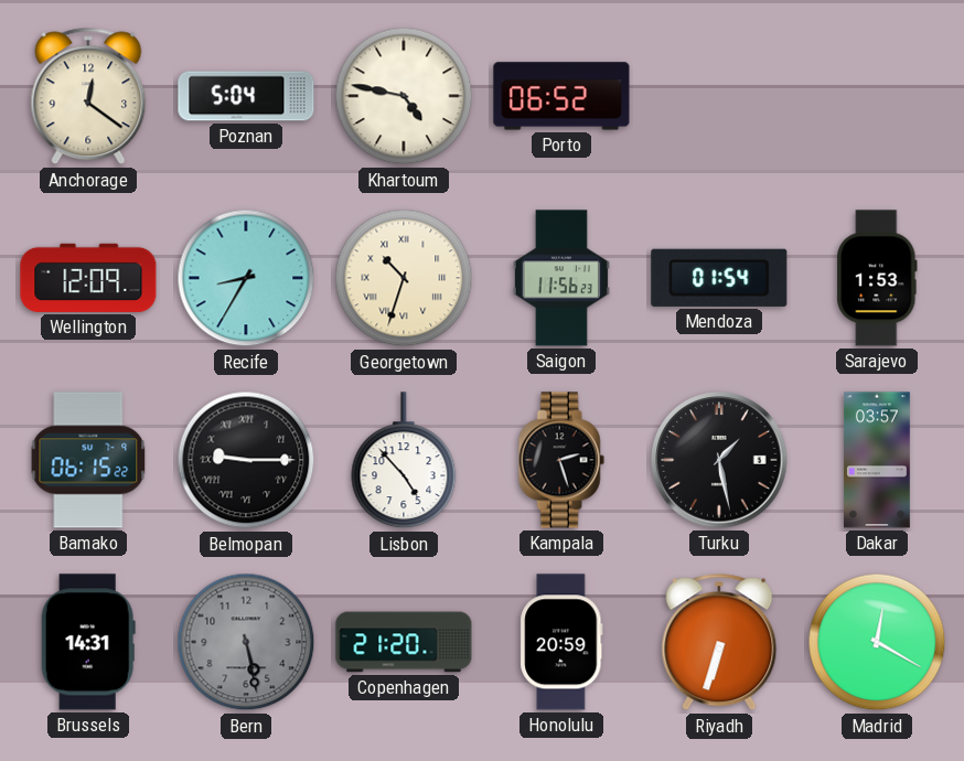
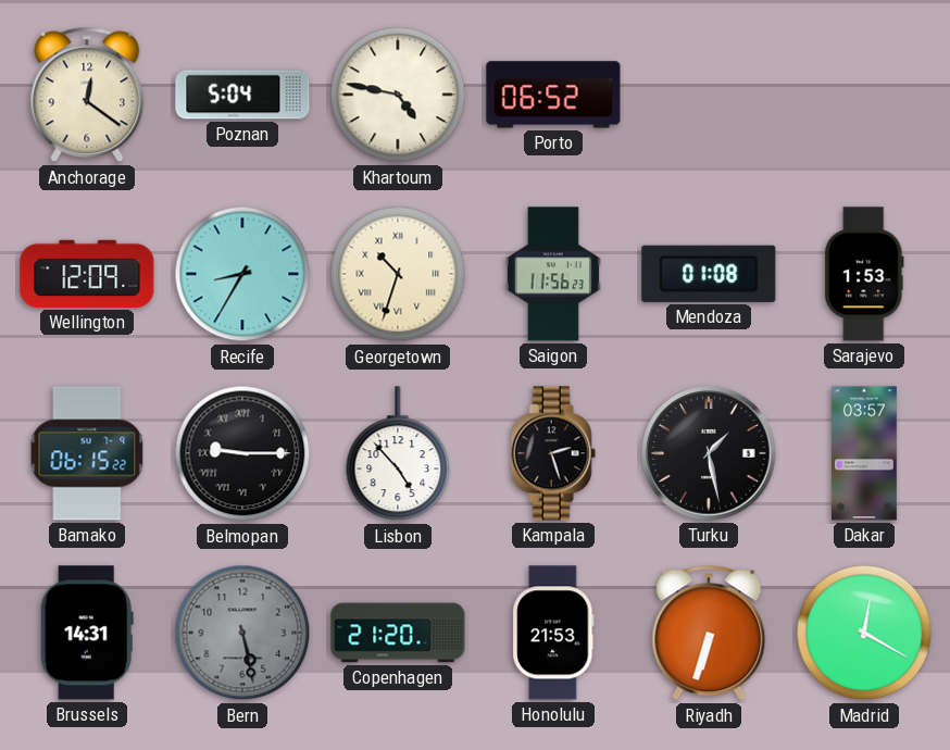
Mendoza: 01:54 -> 01:08 (709, 274)
Honolulu: 20:59 -> 21:53 (553, 633)
